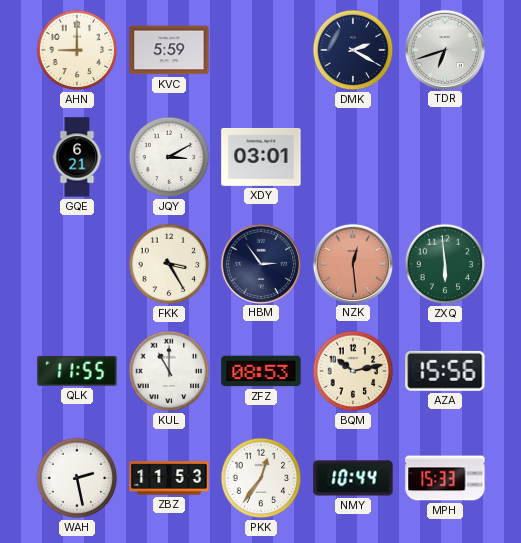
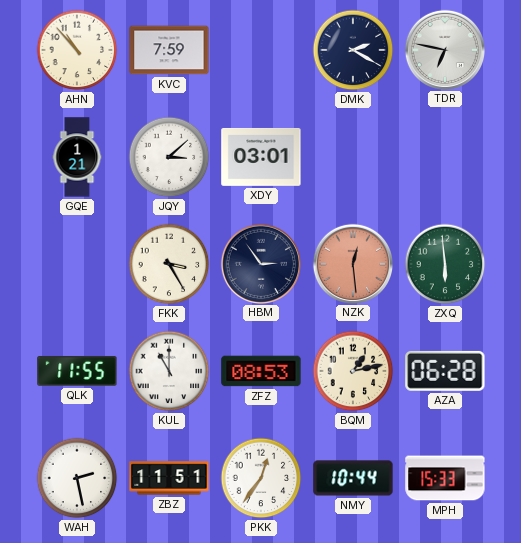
AHN: 9:00 -> 10:53 (77, 50)
KVC: 5:59 -> 7:59 (169, 50)
TDR: 6:42 -> 6:47 (444, 49)
GQE: 6:21 -> 1:21 (77, 157)
JQY: 3:10 -> 3:08 (169, 157)
BQM: 10:13 -> 1:13 (353, 371)
AZA: 15:56 -> 06:28 (445, 371)
ZBZ: 11:53 -> 11:51 (169, 478)
